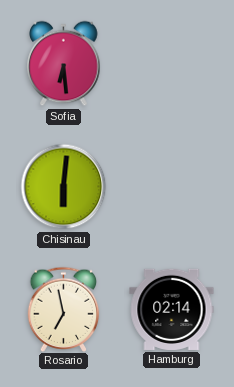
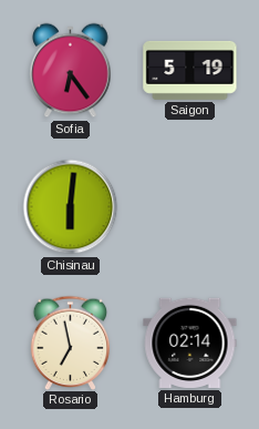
Sofia: 6:29 -> 6:24 (71, 71)
Saigon: none -> 5:19 (190, 70)
